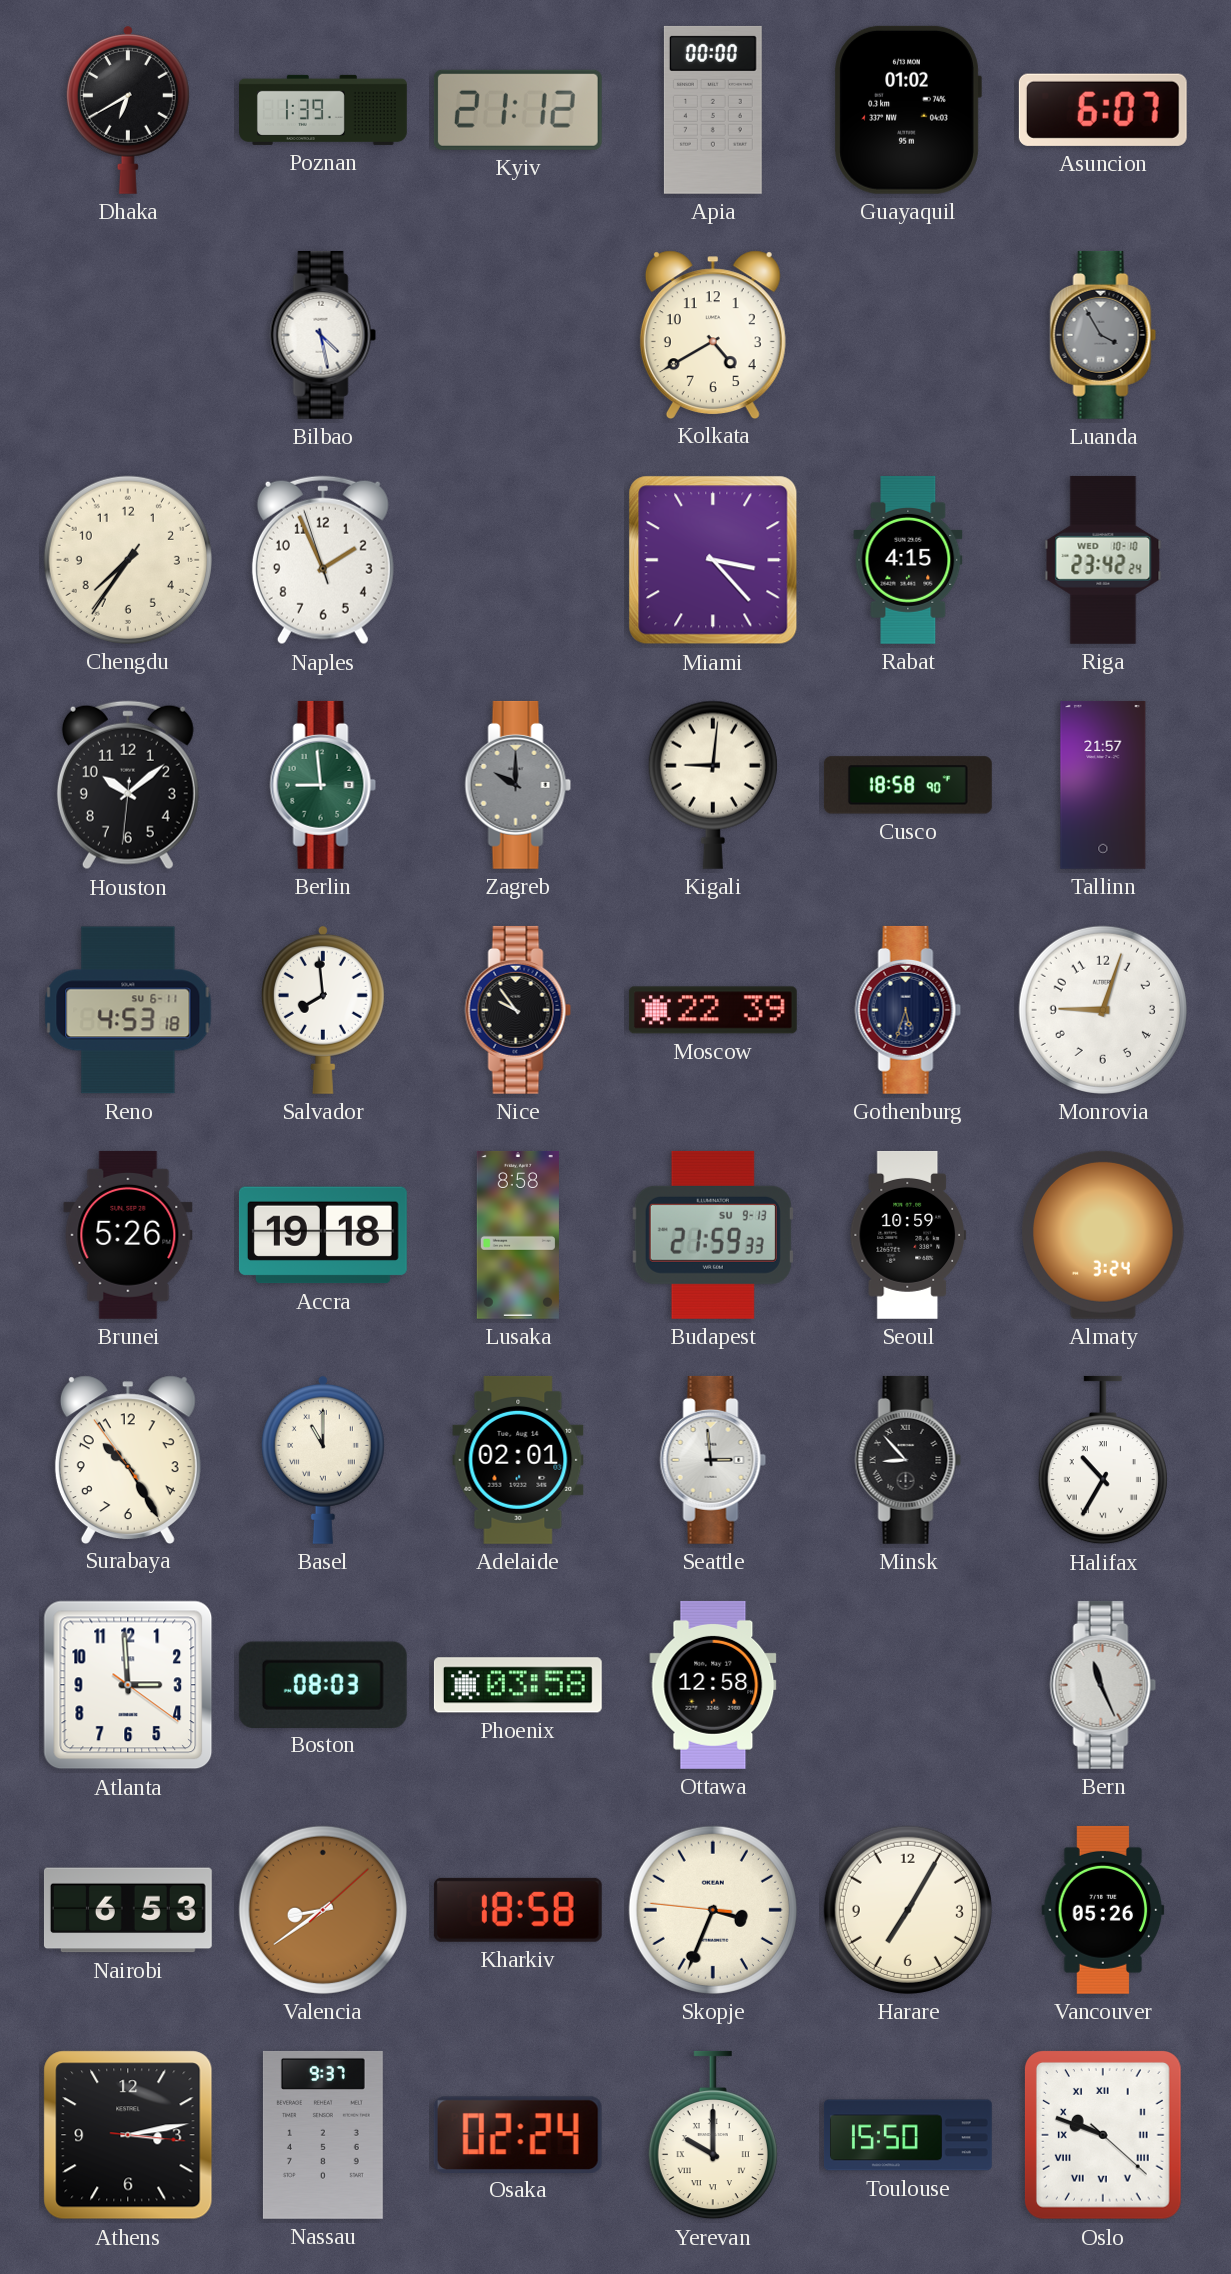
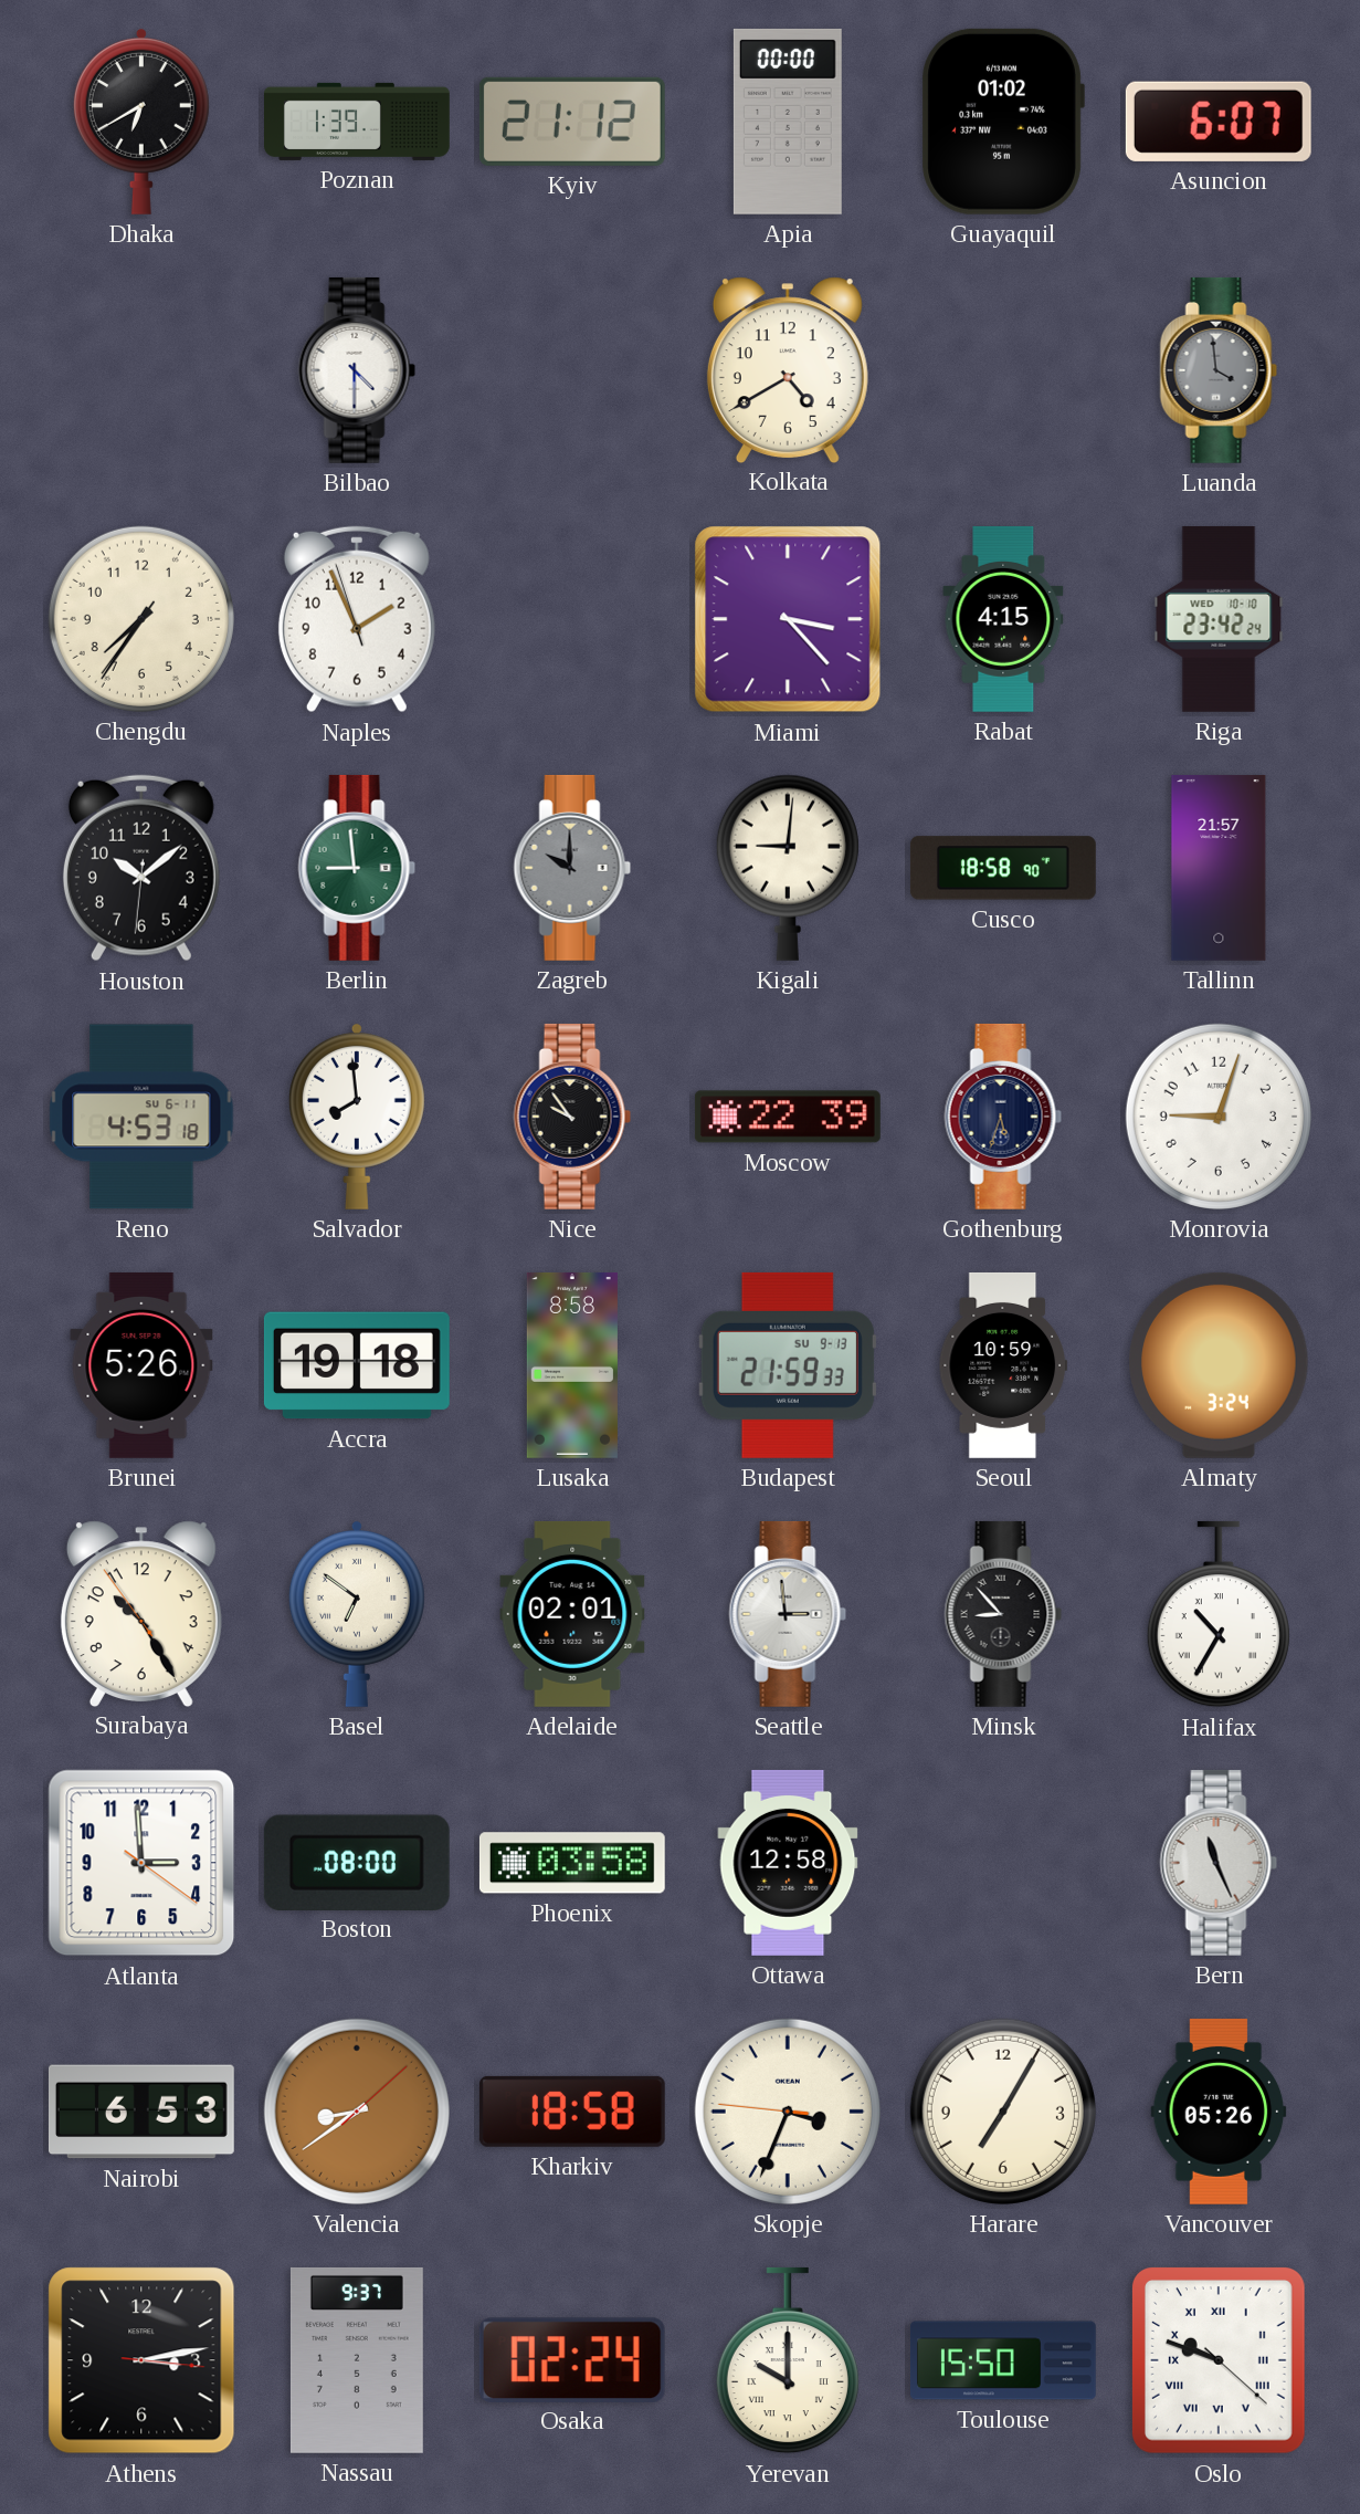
Bilbao: 4:28 -> 4:30 (357, 370)
Luanda: 3:55 -> 3:59 (1219, 370)
Basel: 11:00 -> 6:51 (357, 1613)
Boston: 08:03 -> 08:00 (357, 1862)
